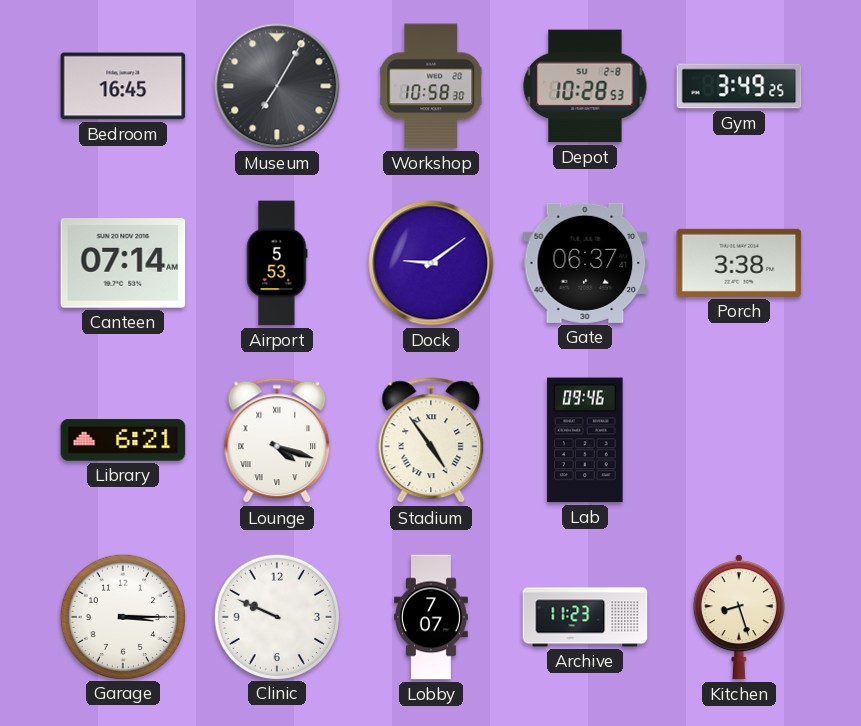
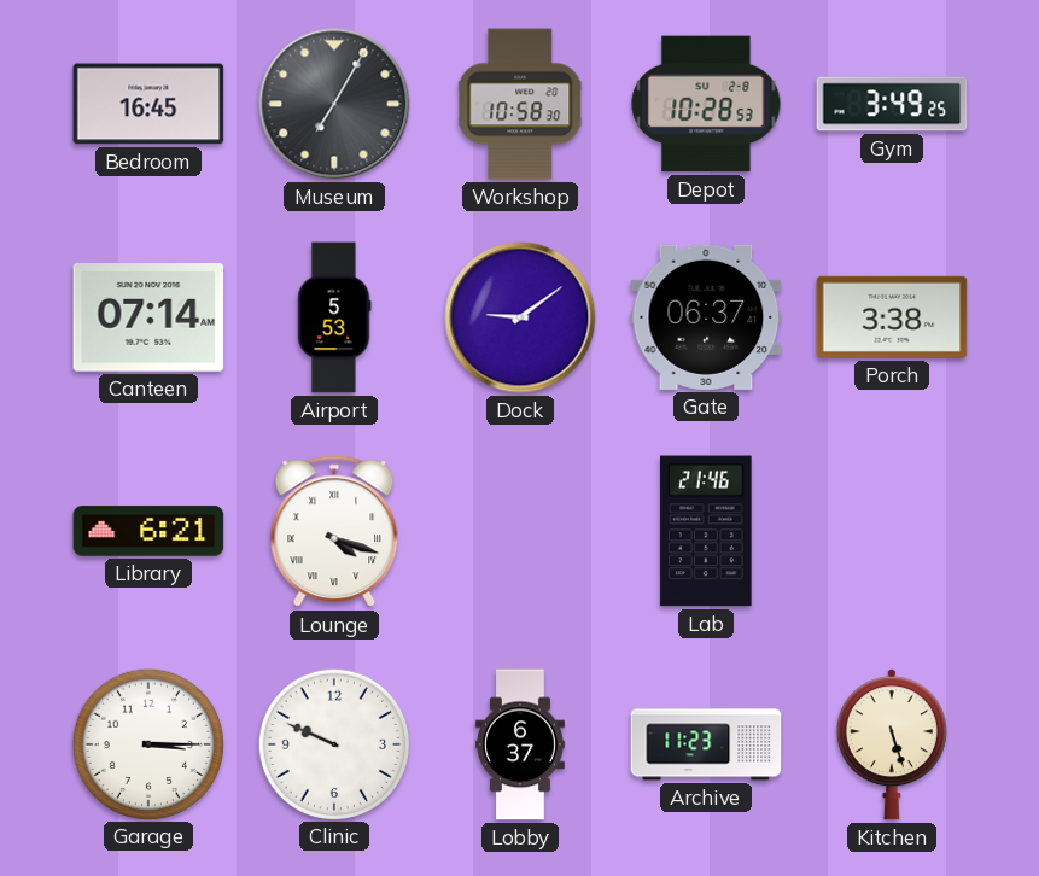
Stadium: 4:54 -> none (431, 441)
Lab: 09:46 -> 21:46 (706, 531)
Lobby: 7:07 -> 6:37 (520, 744)
Kitchen: 8:27 -> 5:27 (892, 744)
